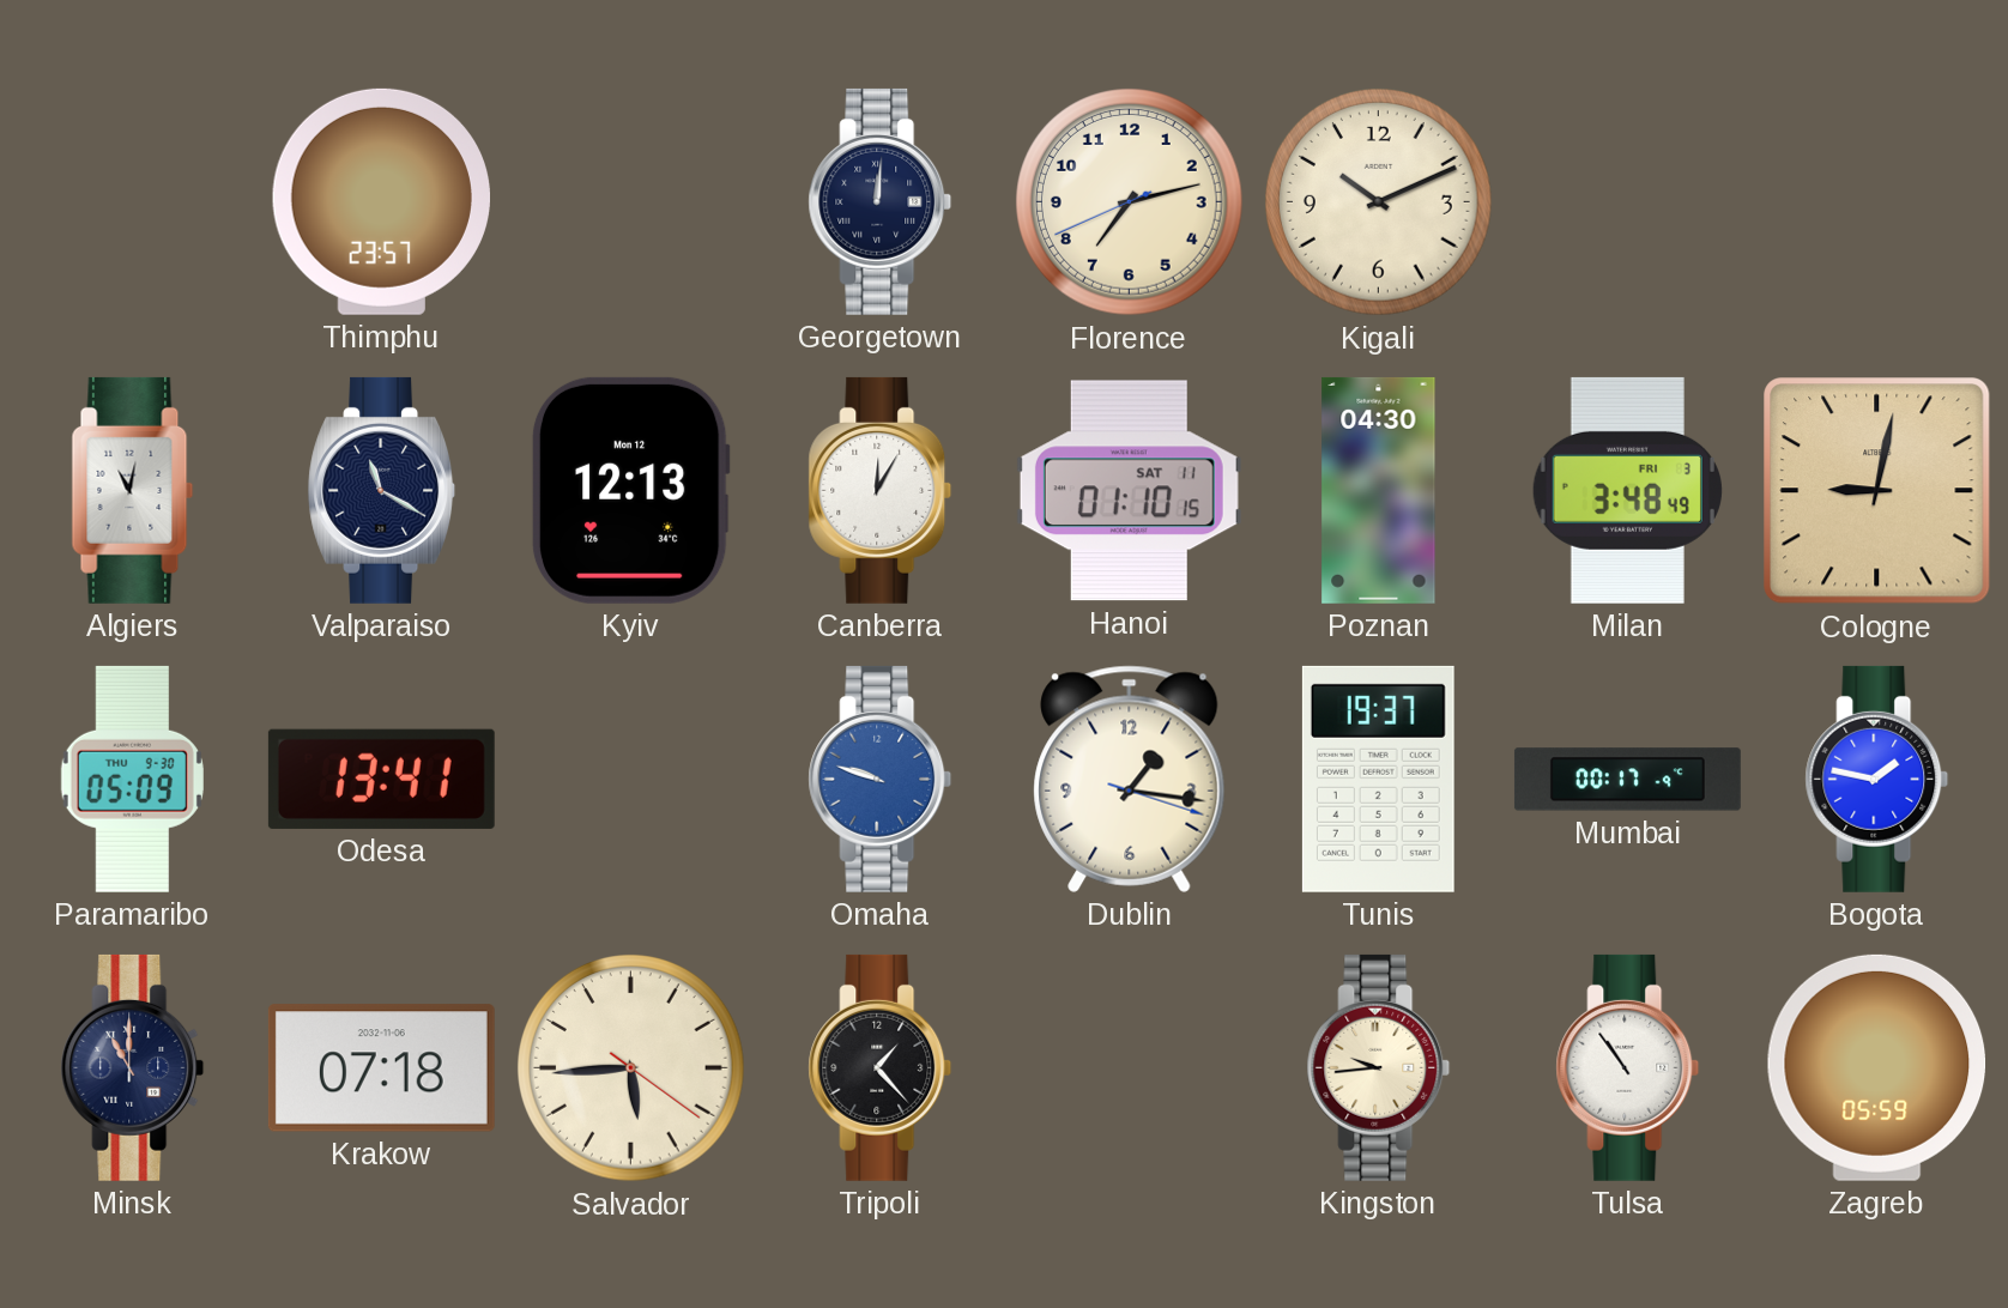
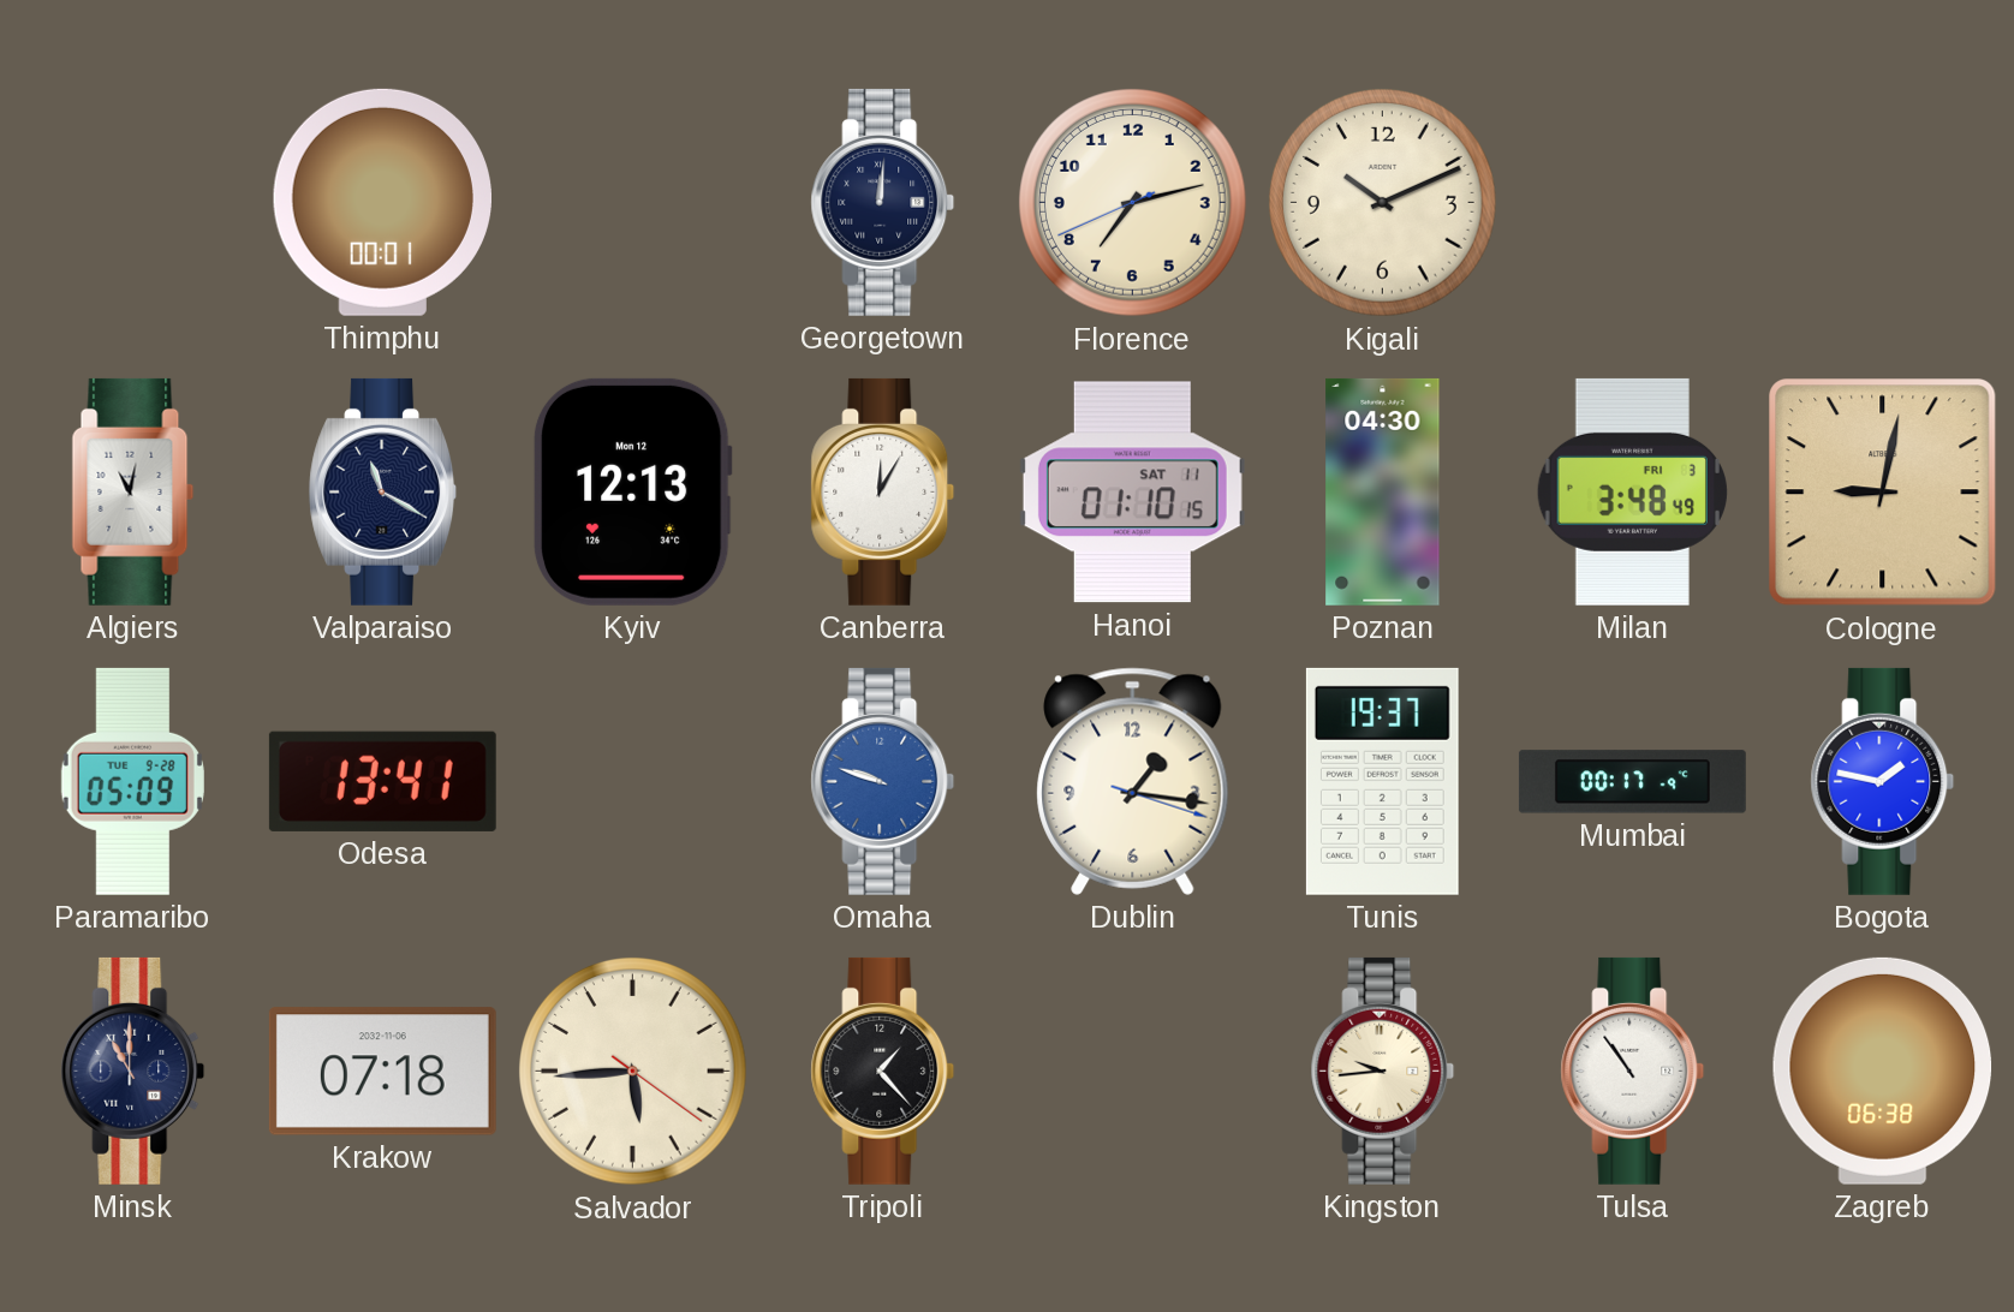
Thimphu: 23:57 -> 00:01 (382, 202)
Paramaribo date: THU 9-30 -> TUE 9-28 (132, 781)
Zagreb: 05:59 -> 06:38 (1883, 1071)
